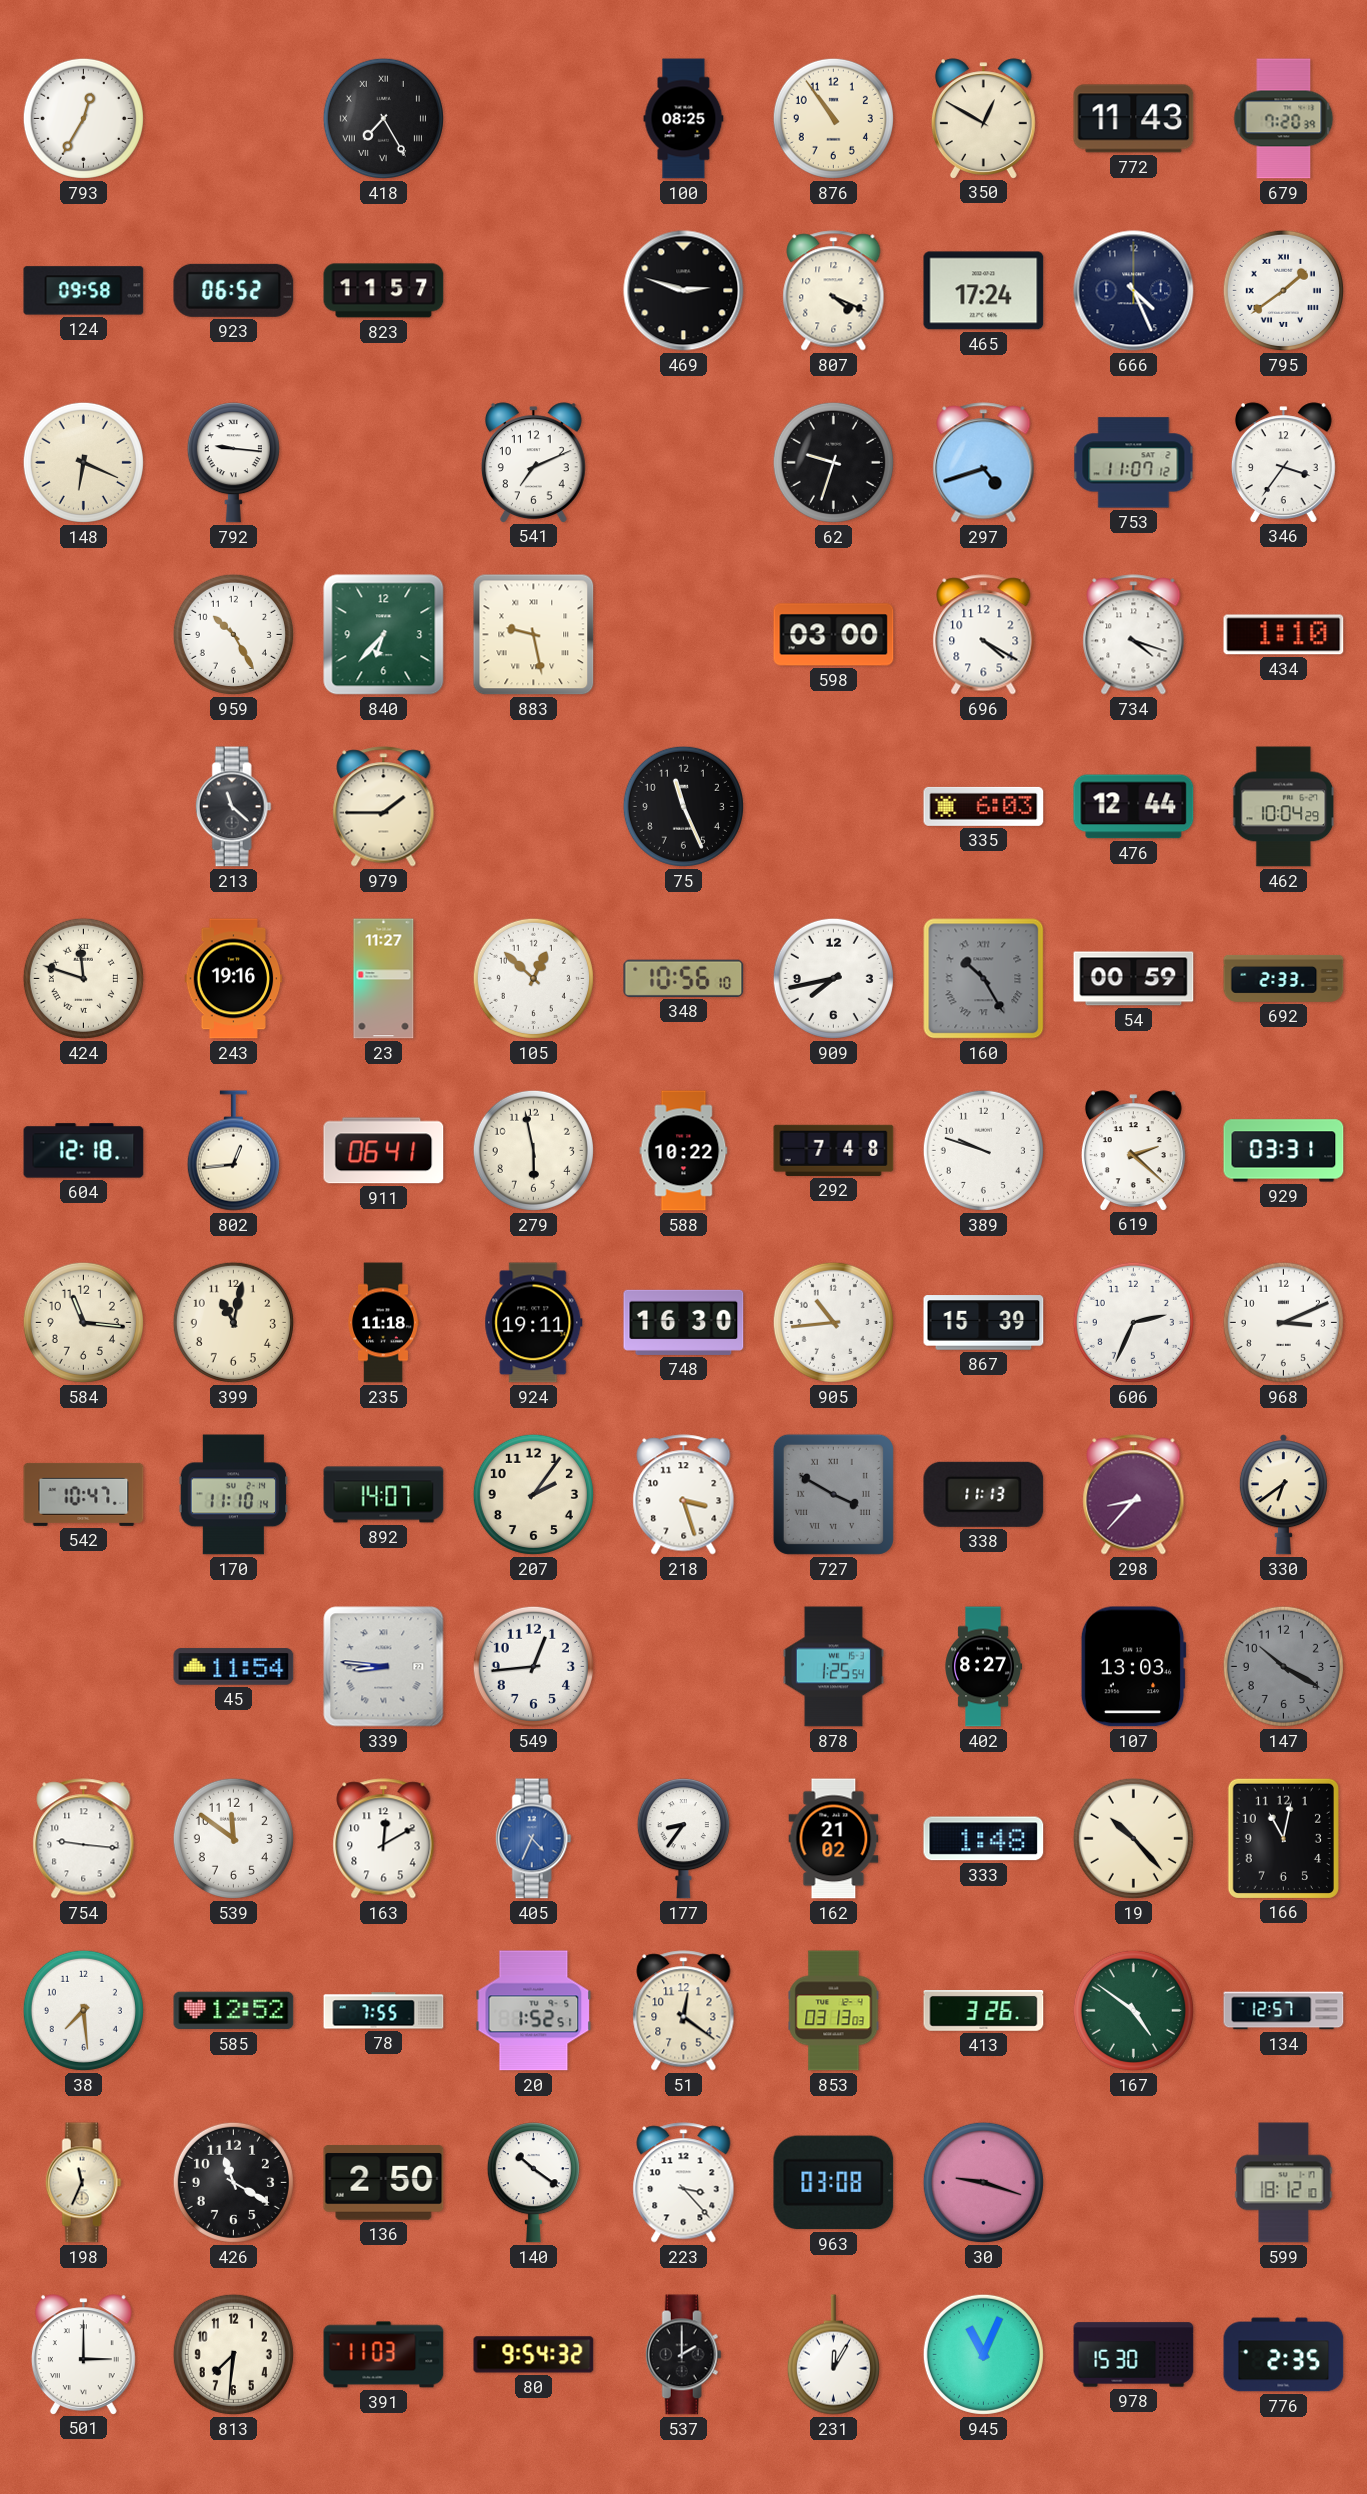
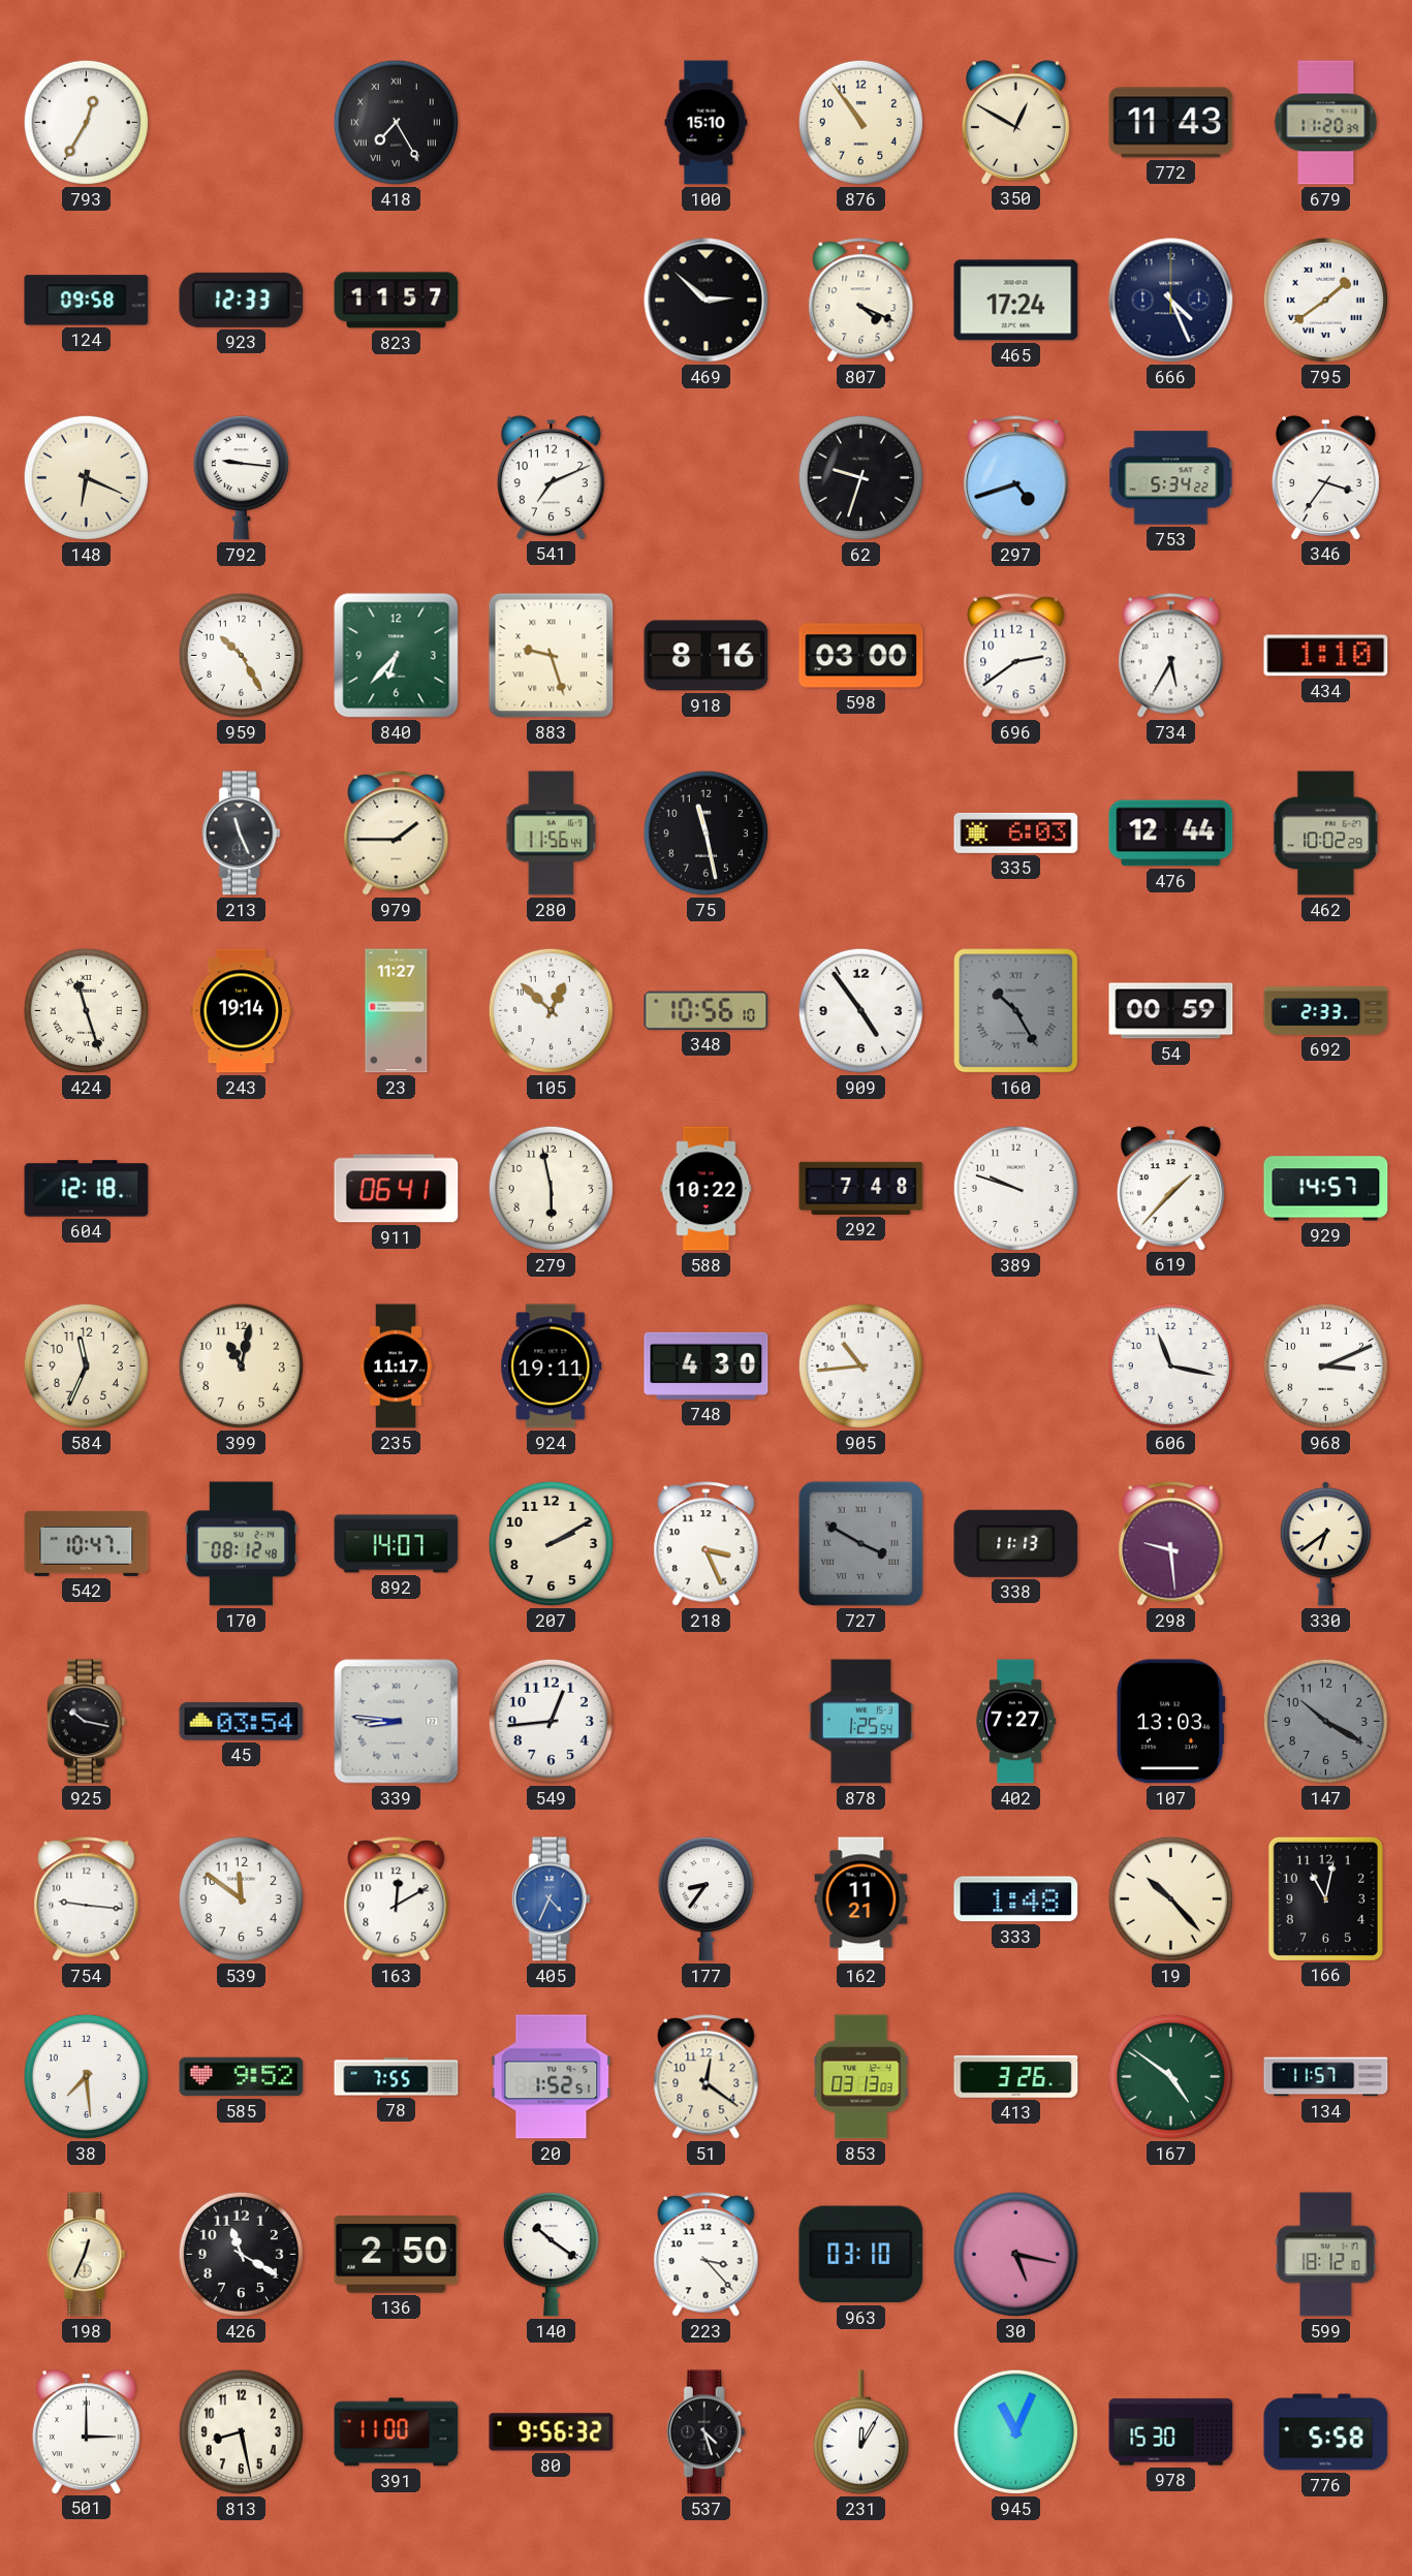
100: 08:25 -> 15:10 (707, 123)
679: 7:20 -> 11:20 (1326, 123)
923: 06:52 -> 12:33 (242, 300)
469: 2:48 -> 2:52 (707, 301)
753: 11:07 -> 5:34 (1171, 478)
883: 9:28 -> 9:27 (552, 656)
918: none -> 8:16 (707, 656)
696: 4:20 -> 2:39 (1016, 656)
734: 4:18 -> 5:35 (1171, 656)
213: 11:22 -> 11:26 (241, 834)
280: none -> 11:56 (552, 834)
75: 11:26 -> 11:28 (705, 833)
462: 10:04 -> 10:02 (1326, 834)
424: 11:48 -> 11:27 (86, 1010)
243: 19:16 -> 19:14 (242, 1011)
909: 7:43 -> 4:54 (860, 1010)
802: 12:44 -> none (233, 1151)
619: 2:22 -> 1:37 (1170, 1188)
929: 03:31 -> 14:57 (1326, 1189)
584: 11:16 -> 11:34 (86, 1365)
235: 11:18 -> 11:17 (396, 1366)
748: 16:30 -> 4:30 (707, 1365)
867: 15:39 -> none (984, 1323)
606: 2:34 -> 11:17 (1170, 1365)
170: 11:10 -> 08:12 (242, 1544)
207: 2:06 -> 2:10 (551, 1543)
218: 3:27 -> 3:26 (707, 1544)
298: 8:37 -> 9:29 (1171, 1544)
925: none -> 10:17 (86, 1722)
45: 11:54 -> 03:54 (242, 1722)
402: 8:27 -> 7:27 (1015, 1722)
162: 21:02 -> 11:21 (861, 1899)
585: 12:52 -> 9:52 (242, 2077)
134: 12:57 -> 11:57 (1326, 2077)
198: 11:34 -> 12:34 (86, 2255)
963: 03:08 -> 03:10 (861, 2255)
30: 9:18 -> 5:17 (1015, 2254)
813: 7:31 -> 8:28 (241, 2431)
391: 11:03 -> 11:00 (397, 2432)
80: 9:54 -> 9:56 (552, 2432)
537: 2:00 -> 4:27 (705, 2432)
776: 2:35 -> 5:58 (1326, 2432)
